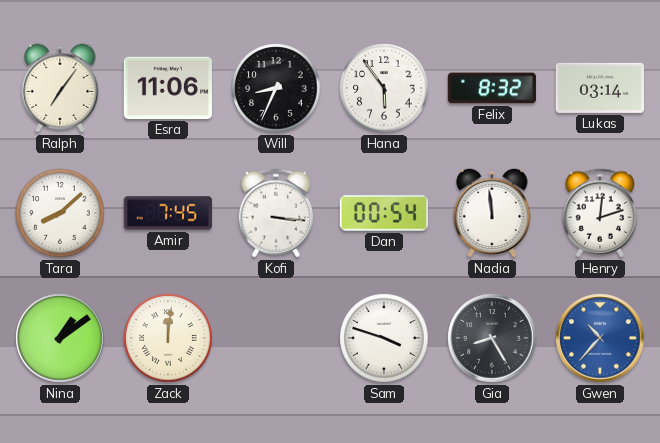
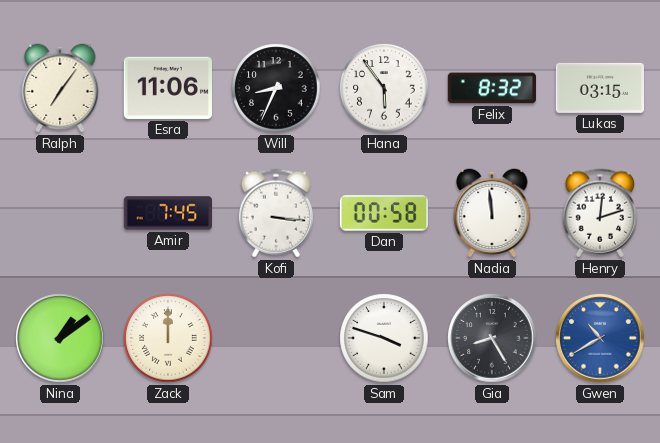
Lukas: 03:14 -> 03:15 (600, 88)
Tara: 8:08 -> none (60, 213)
Dan: 00:54 -> 00:58 (384, 213)
Zack: 12:01 -> 12:00 (168, 338)
Gwen: 10:37 -> 10:40 (600, 338)
